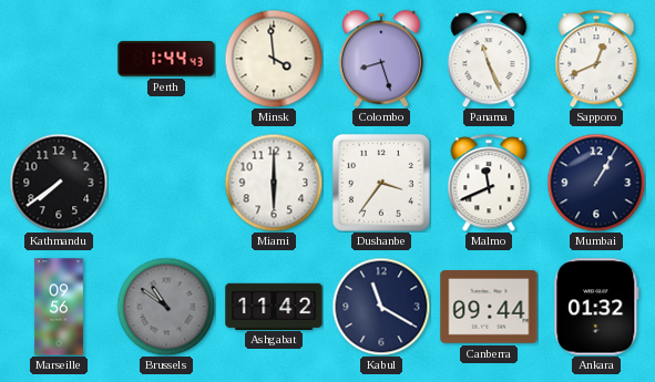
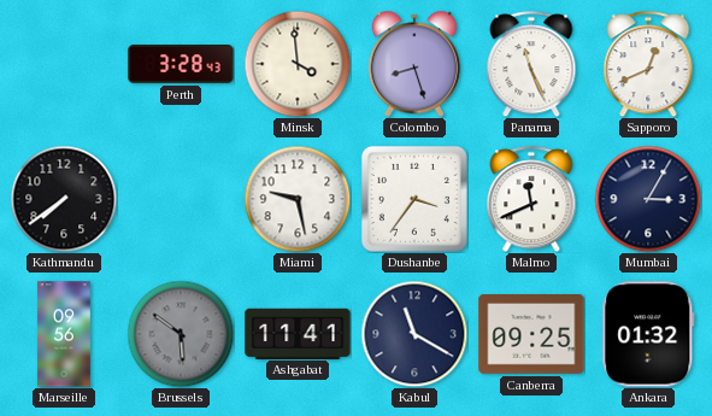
Perth: 1:44 -> 3:28 (181, 65)
Miami: 6:00 -> 9:28 (298, 199)
Mumbai: 1:05 -> 3:05 (648, 199)
Brussels: 10:51 -> 5:51 (181, 334)
Ashgabat: 11:42 -> 11:41 (298, 333)
Canberra: 09:44 -> 09:25 (531, 335)
